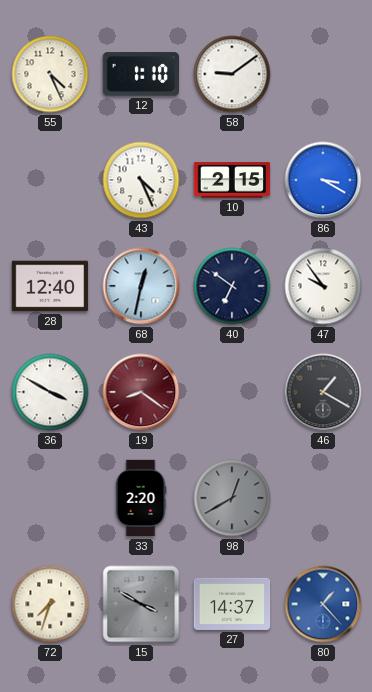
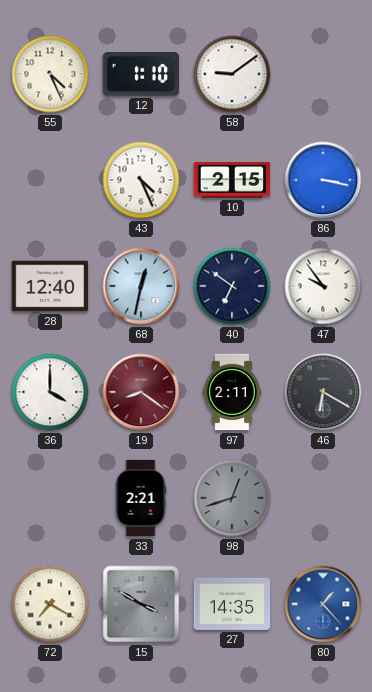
86: 3:20 -> 3:17 (323, 180)
36: 3:50 -> 4:00 (50, 392)
97: none -> 2:11 (232, 392)
46: 1:20 -> 6:20 (323, 392)
33: 2:20 -> 2:21 (141, 498)
98: 12:40 -> 12:42 (232, 498)
72: 7:33 -> 7:20 (50, 604)
27: 14:37 -> 14:35 (232, 604)
